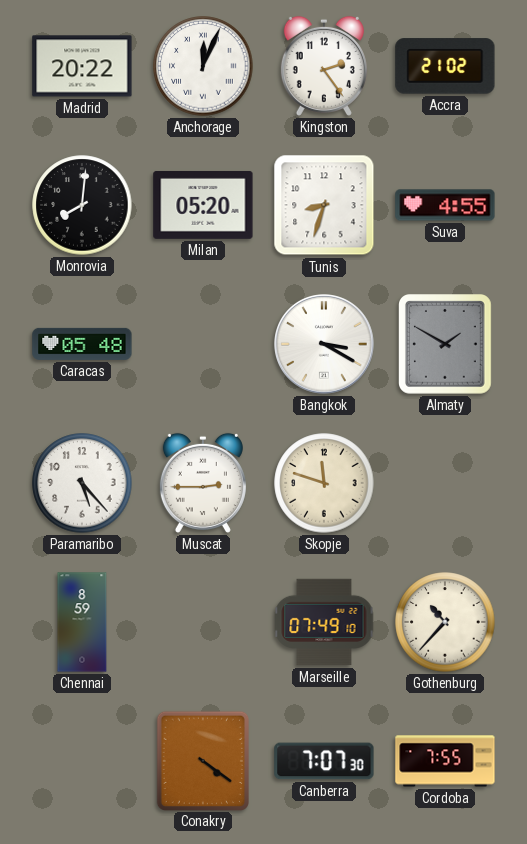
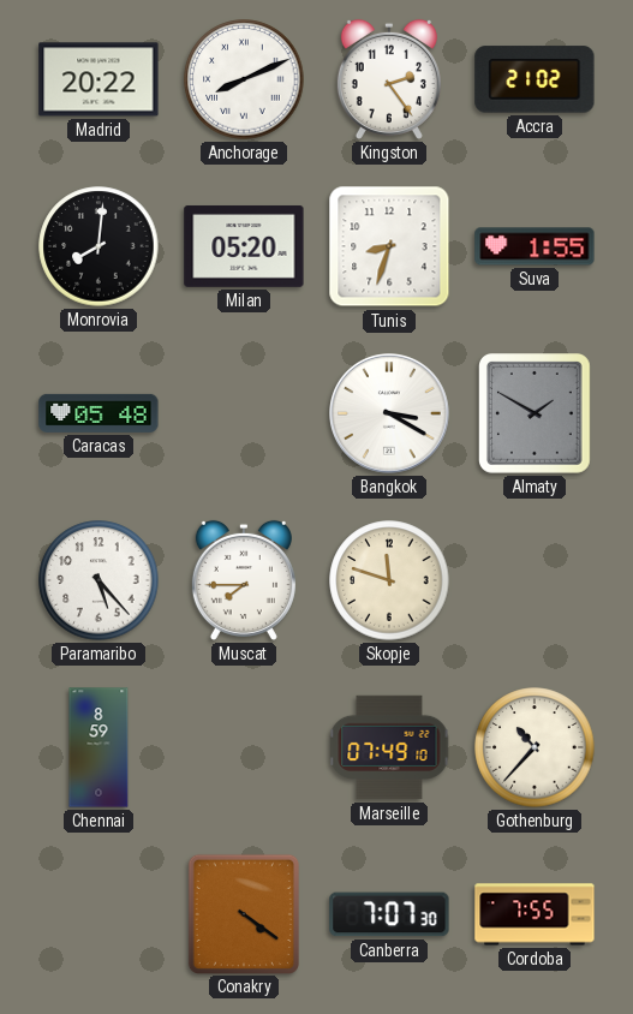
Anchorage: 12:04 -> 8:11 (244, 79)
Suva: 4:55 -> 1:55 (535, 246)
Muscat: 2:45 -> 7:45 (244, 580)
